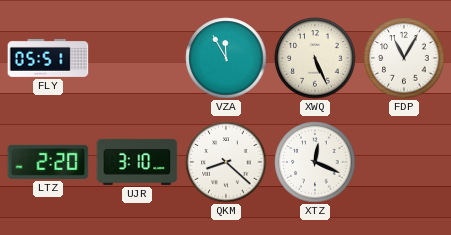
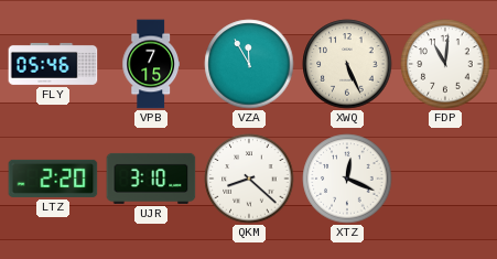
FLY: 05:51 -> 05:46 (53, 64)
VPB: none -> 7:15 (150, 64)
FDP: 11:05 -> 11:01 (445, 64)
